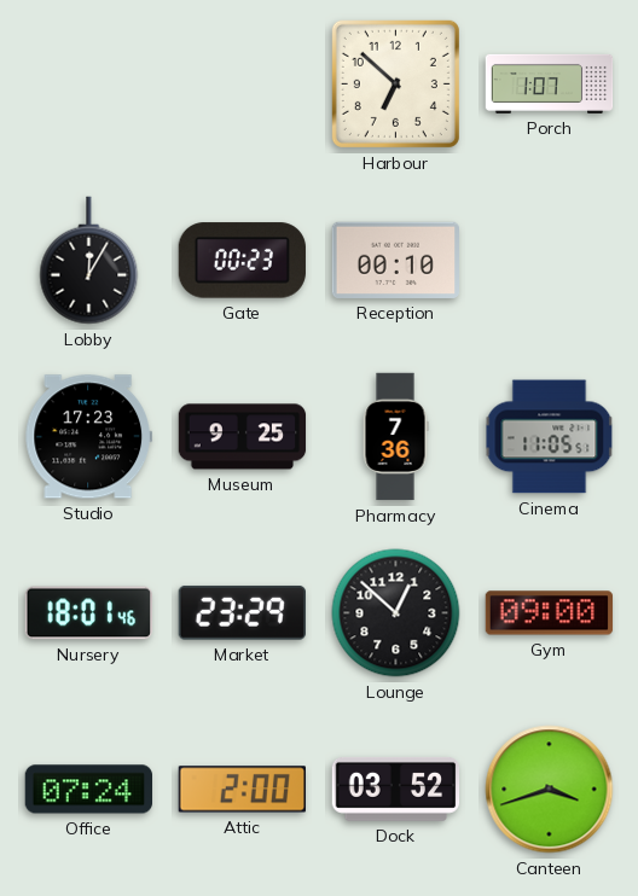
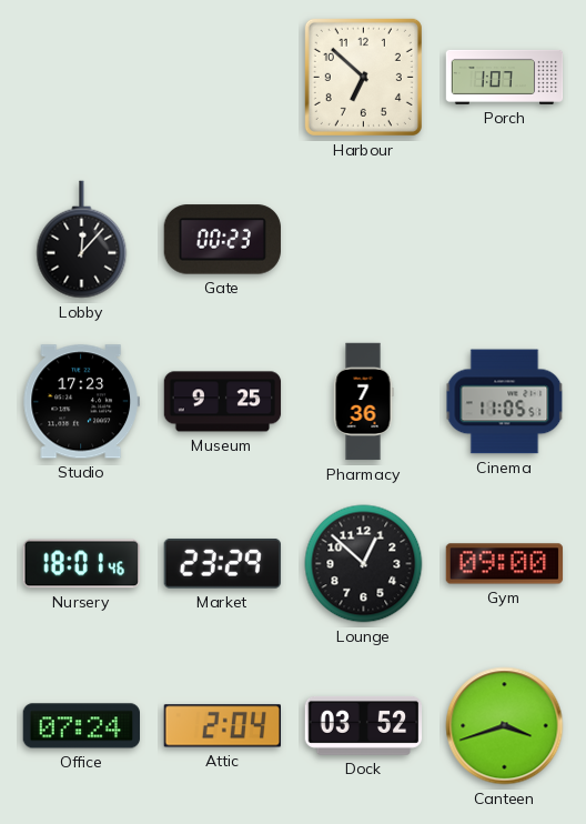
Lobby: 12:05 -> 12:07 (82, 240)
Reception: 00:10 -> none (395, 260)
Attic: 2:00 -> 2:04 (222, 726)
